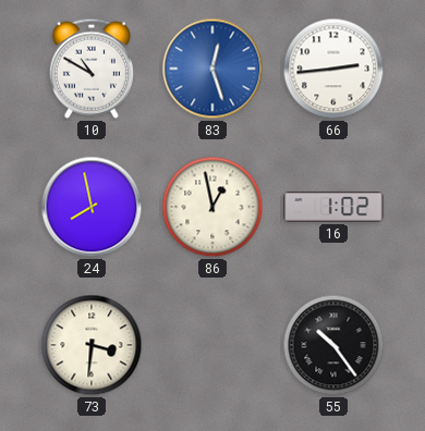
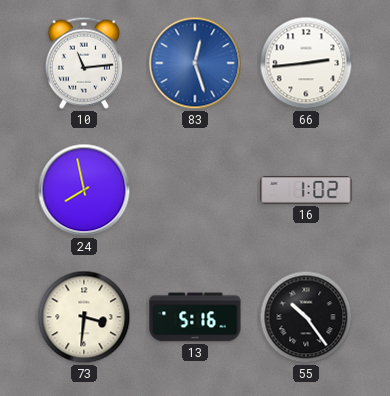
10: 10:50 -> 11:14 (84, 63)
86: 12:58 -> none (212, 207)
13: none -> 5:16 (195, 317)
